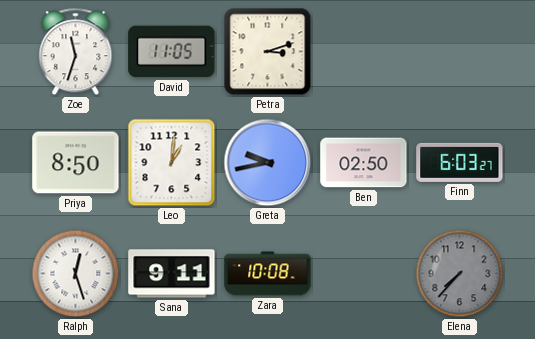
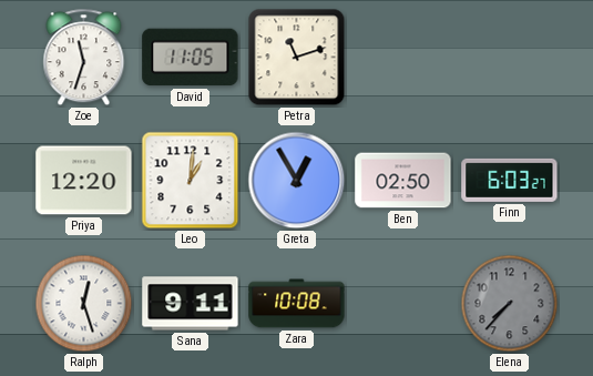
Petra: 3:12 -> 11:12 (297, 58)
Priya: 8:50 -> 12:20 (84, 181)
Greta: 9:43 -> 12:55 (297, 181)
